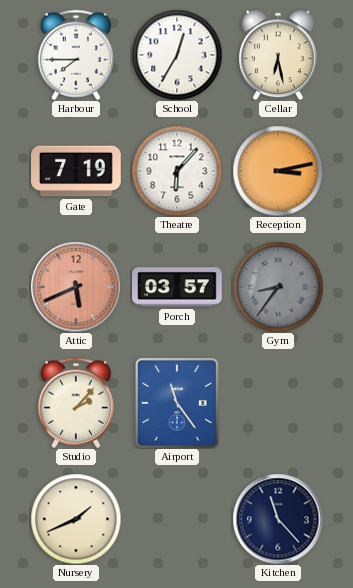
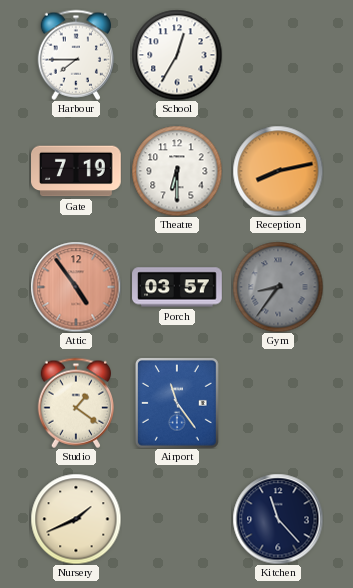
Cellar: 6:28 -> none (278, 55)
Theatre: 6:07 -> 6:30 (177, 171)
Reception: 3:13 -> 8:13 (278, 171)
Attic: 5:41 -> 4:54 (76, 287)
Studio: 2:07 -> 1:21 (75, 403)
